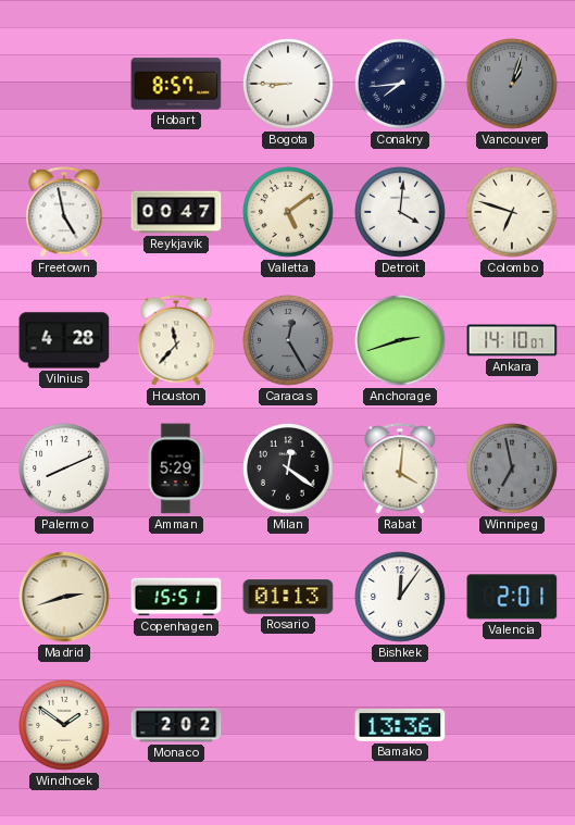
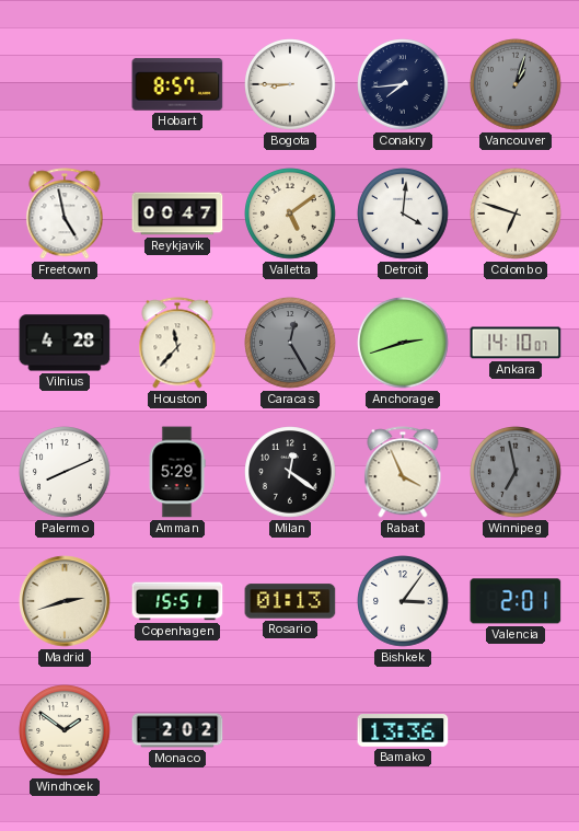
Rabat: 4:01 -> 3:56 (403, 472)
Bishkek: 12:06 -> 3:06 (403, 601)
